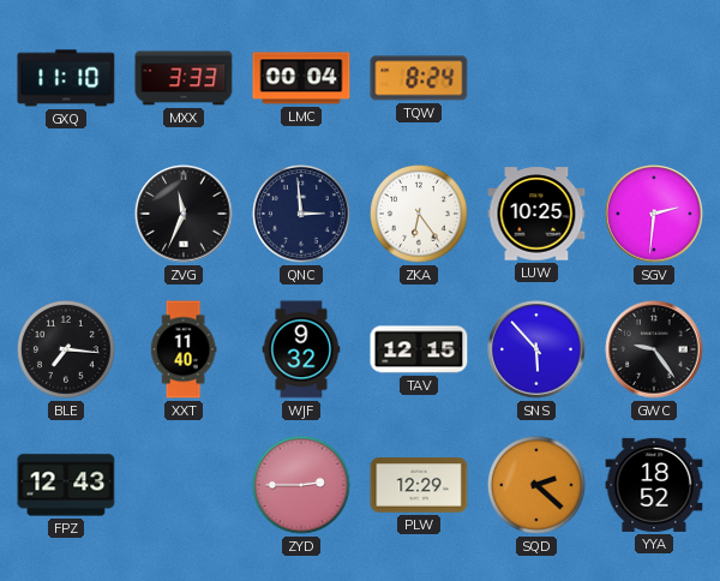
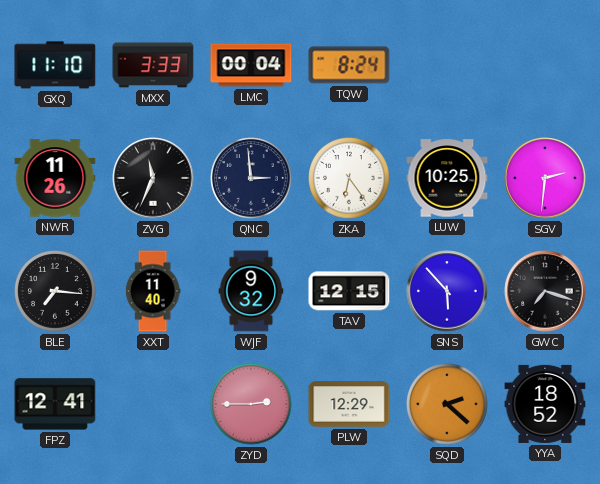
NWR: none -> 11:26 (55, 178)
GWC: 9:24 -> 7:18 (545, 291)
FPZ: 12:43 -> 12:41 (55, 404)
